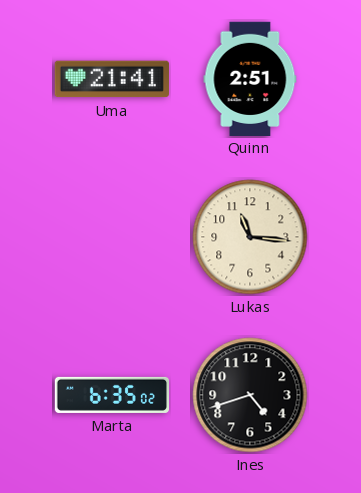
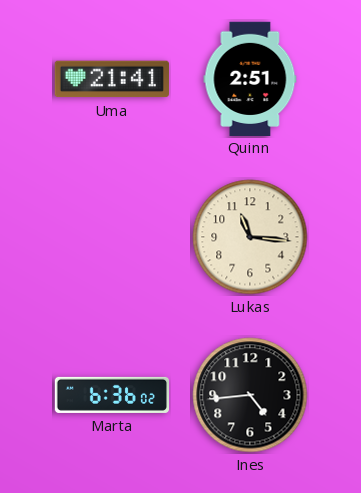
Marta: 6:35 -> 6:36 (111, 395)
Ines: 4:42 -> 4:44 (250, 395)
